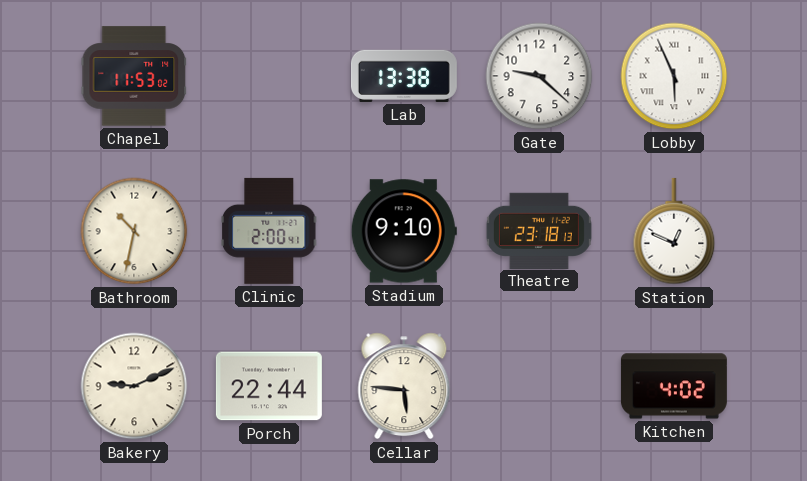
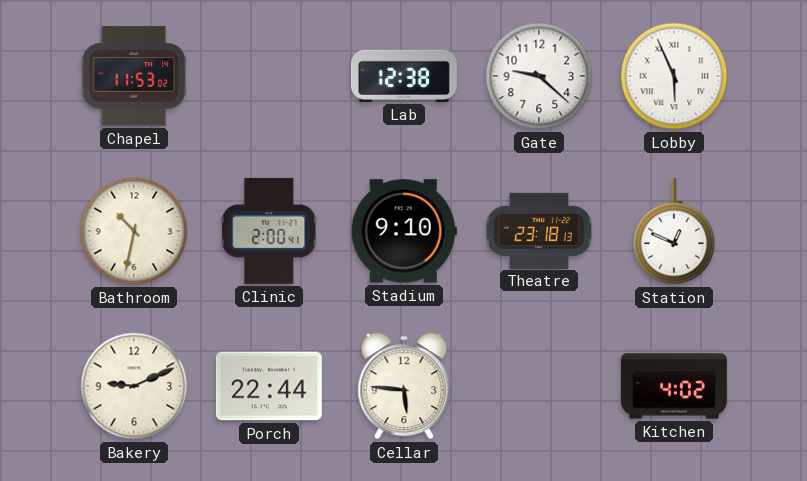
Lab: 13:38 -> 12:38 (404, 76)
